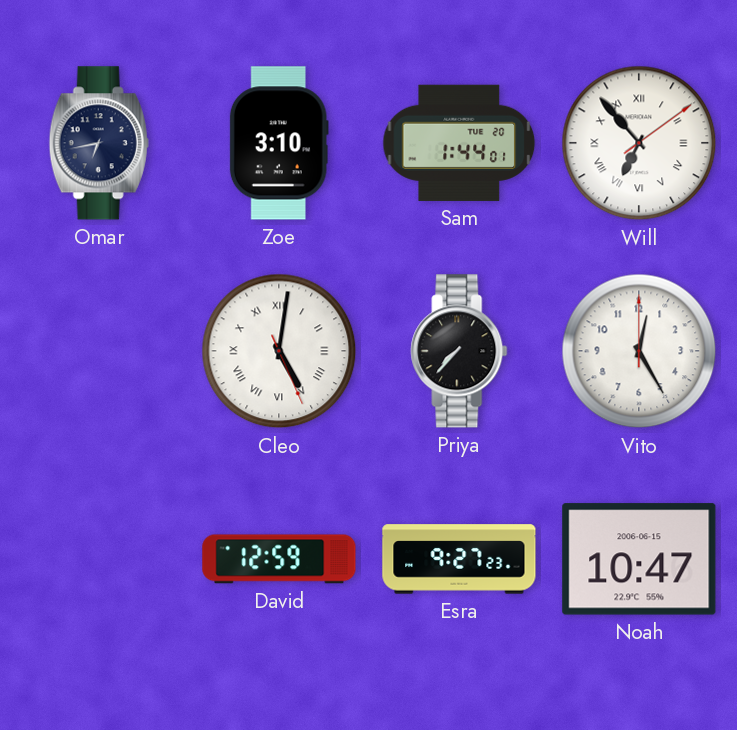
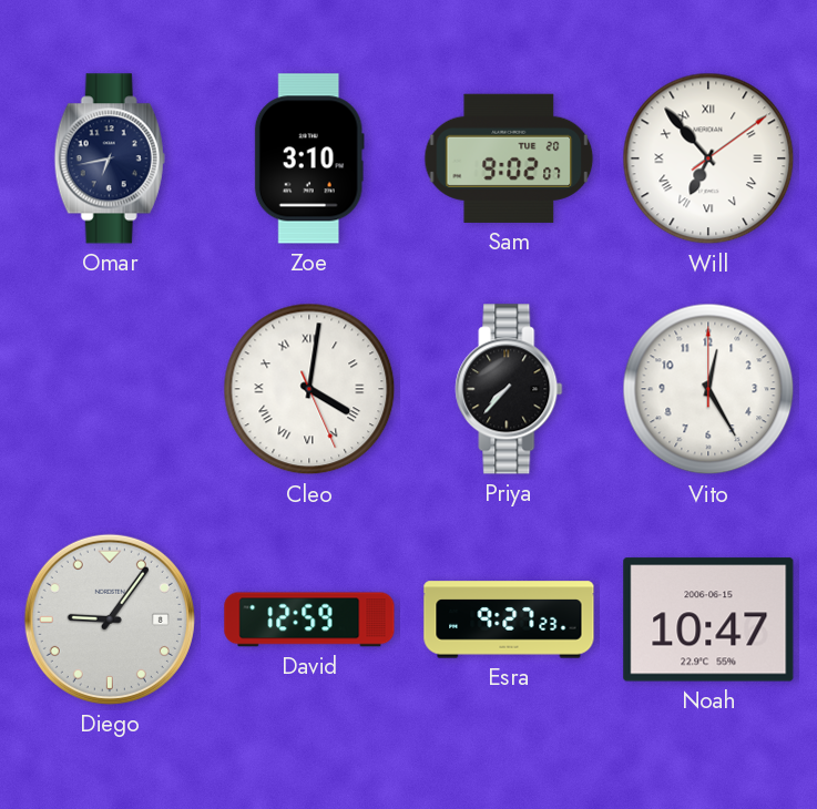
Sam: 1:44 -> 9:02 (509, 158)
Cleo: 5:01 -> 4:01 (309, 389)
Diego: none -> 9:06 (110, 619)
